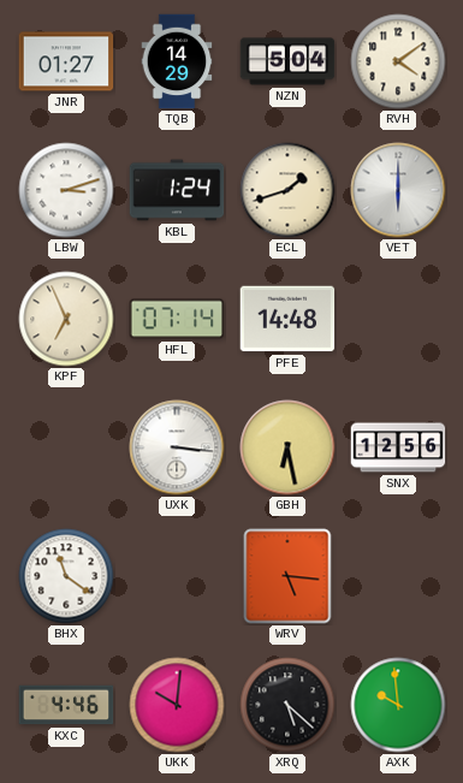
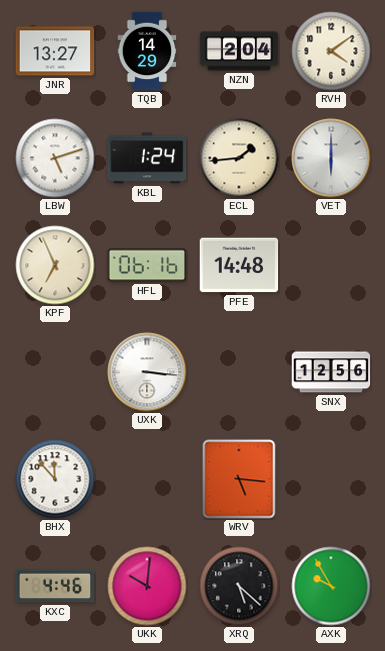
JNR: 01:27 -> 13:27 (55, 51)
NZN: 5:04 -> 2:04 (239, 51)
LBW: 3:12 -> 5:12 (55, 158)
ECL: 1:42 -> 1:44 (239, 158)
HFL: 07:14 -> 06:16 (147, 265)
GBH: 6:28 -> none (287, 447)
BHX: 11:21 -> 11:53 (55, 479)
AXK: 9:59 -> 9:55 (331, 586)
